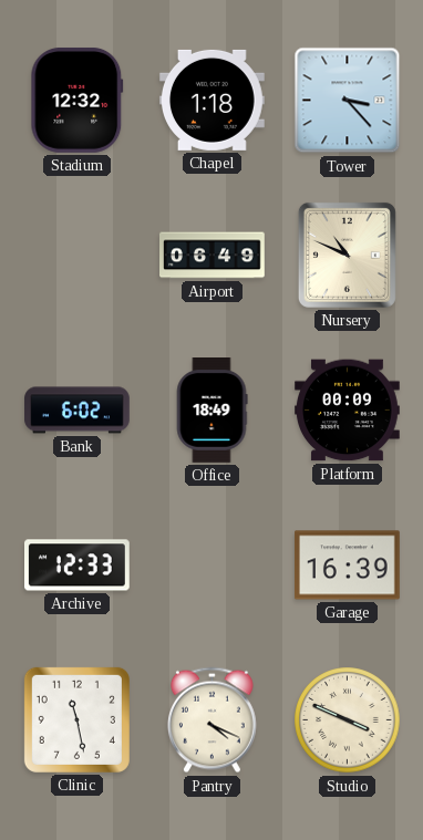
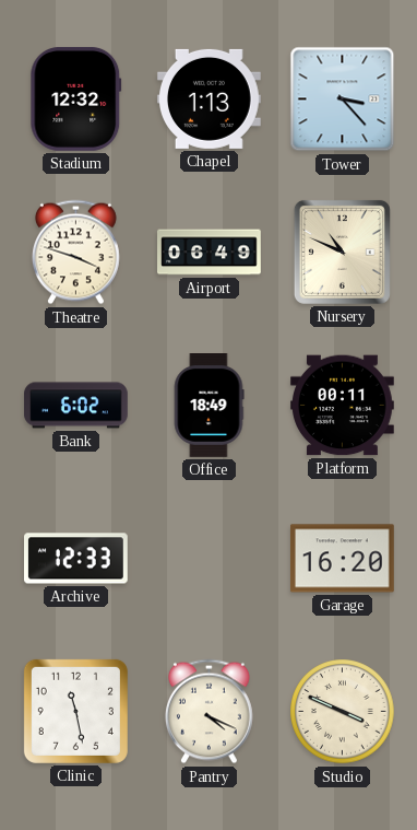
Chapel: 1:18 -> 1:13 (208, 98)
Theatre: none -> 3:48 (75, 253)
Platform: 00:09 -> 00:11 (343, 406)
Garage: 16:39 -> 16:20 (342, 559)
